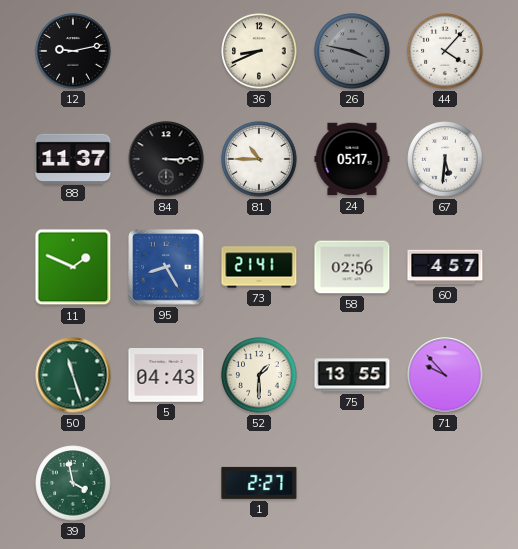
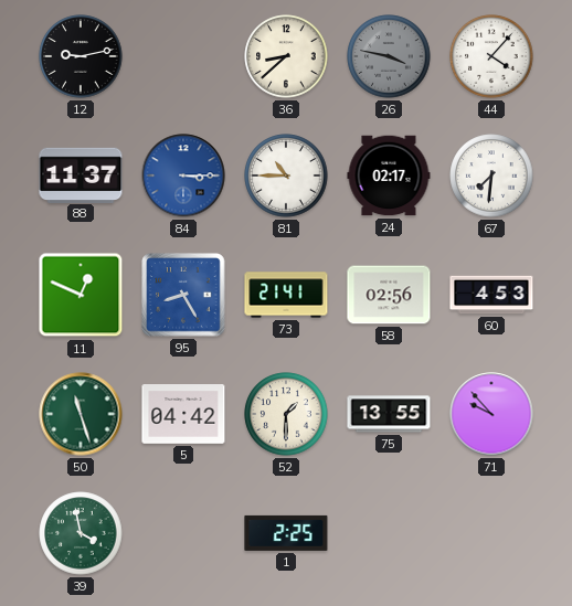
36: 8:41 -> 8:38 (286, 56)
84 dial: black -> blue (183, 176)
24: 05:17 -> 02:17 (389, 176)
67: 5:31 -> 7:31 (491, 176)
11: 1:49 -> 12:49 (81, 295)
60: 4:57 -> 4:53 (491, 295)
5: 04:43 -> 04:42 (183, 415)
1: 2:27 -> 2:25 (286, 533)
